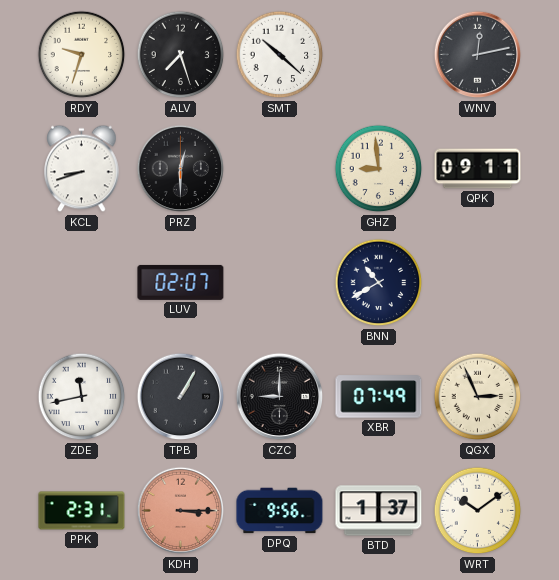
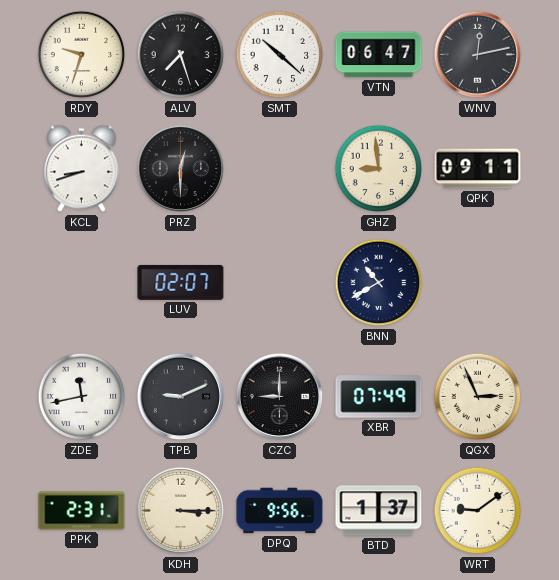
VTN: none -> 06:47 (379, 55)
TPB: 1:05 -> 9:11 (181, 397)
KDH dial: salmon -> cream (181, 511)
WRT: 10:09 -> 9:09 (478, 511)
